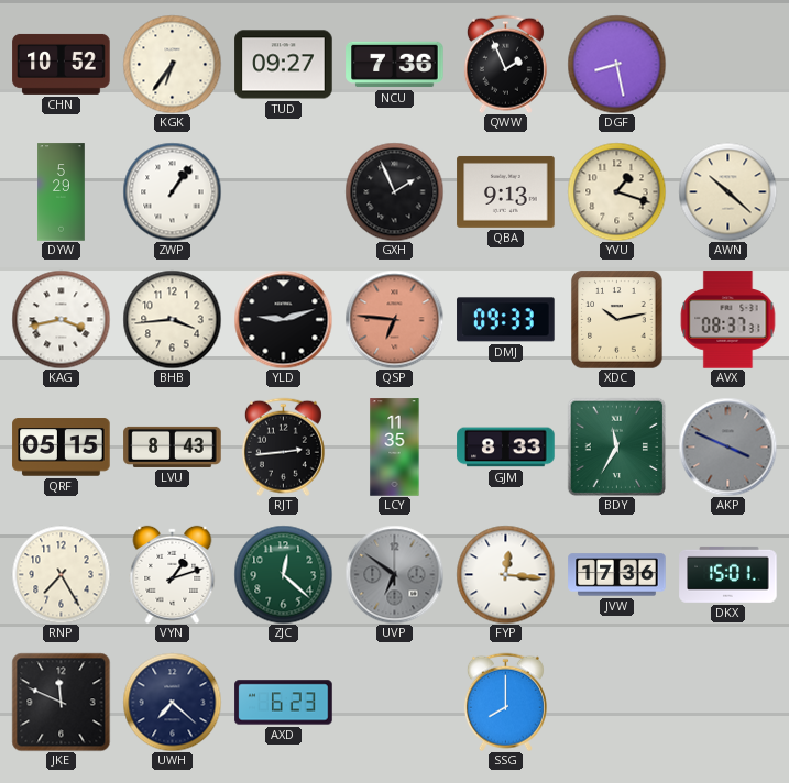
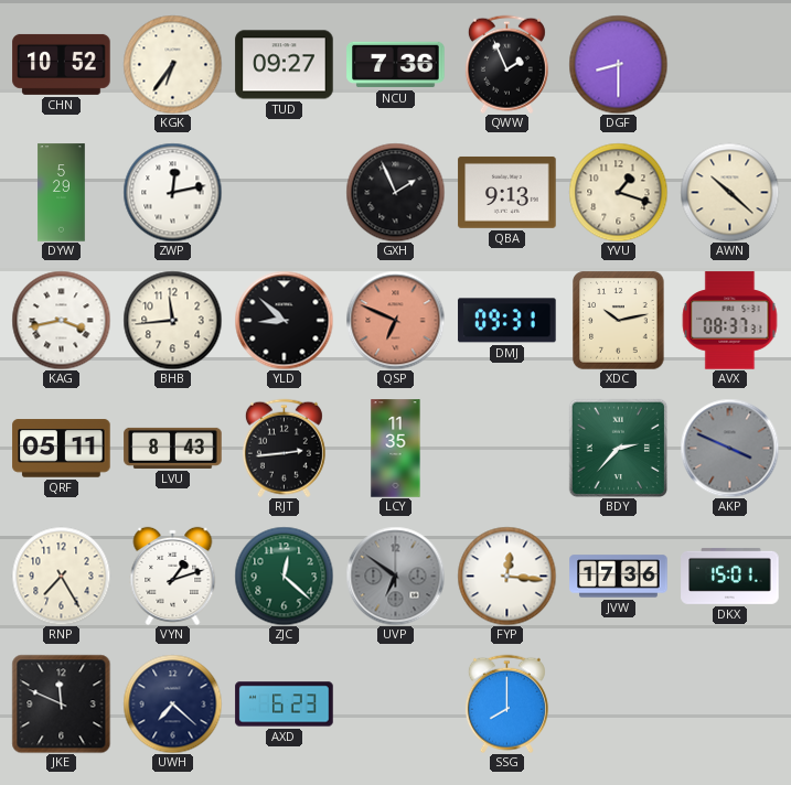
DGF: 8:28 -> 8:30 (618, 64)
ZWP: 1:06 -> 12:13 (172, 192)
BHB: 3:44 -> 11:44 (172, 320)
YLD: 9:12 -> 8:52 (284, 320)
QSP: 6:46 -> 6:49 (395, 320)
DMJ: 09:33 -> 09:31 (507, 321)
QRF: 05:15 -> 05:11 (62, 449)
GJM: 8:33 -> none (506, 448)
BDY: 11:35 -> 2:37 (618, 448)
